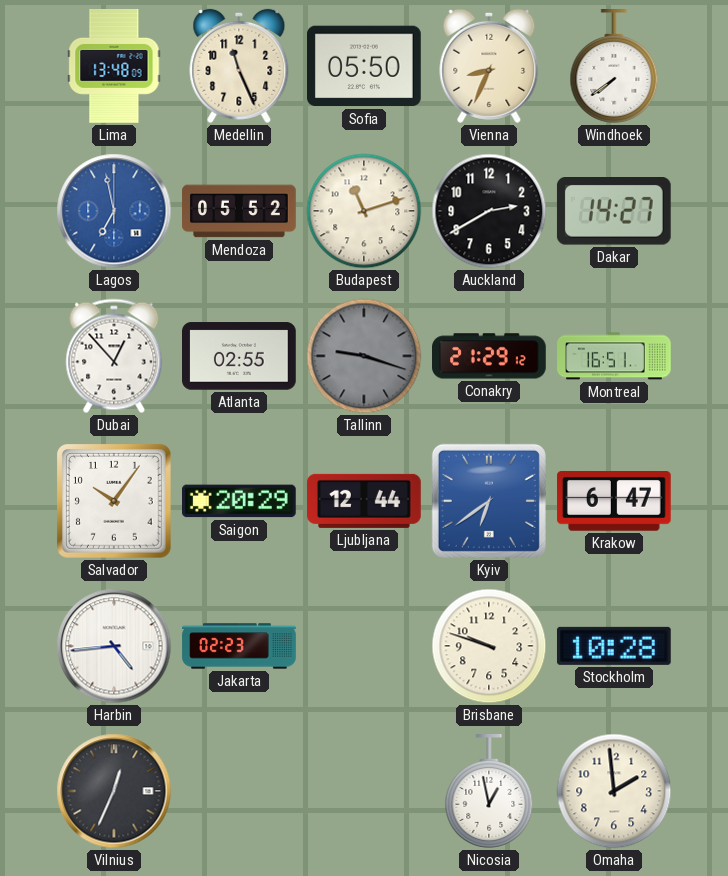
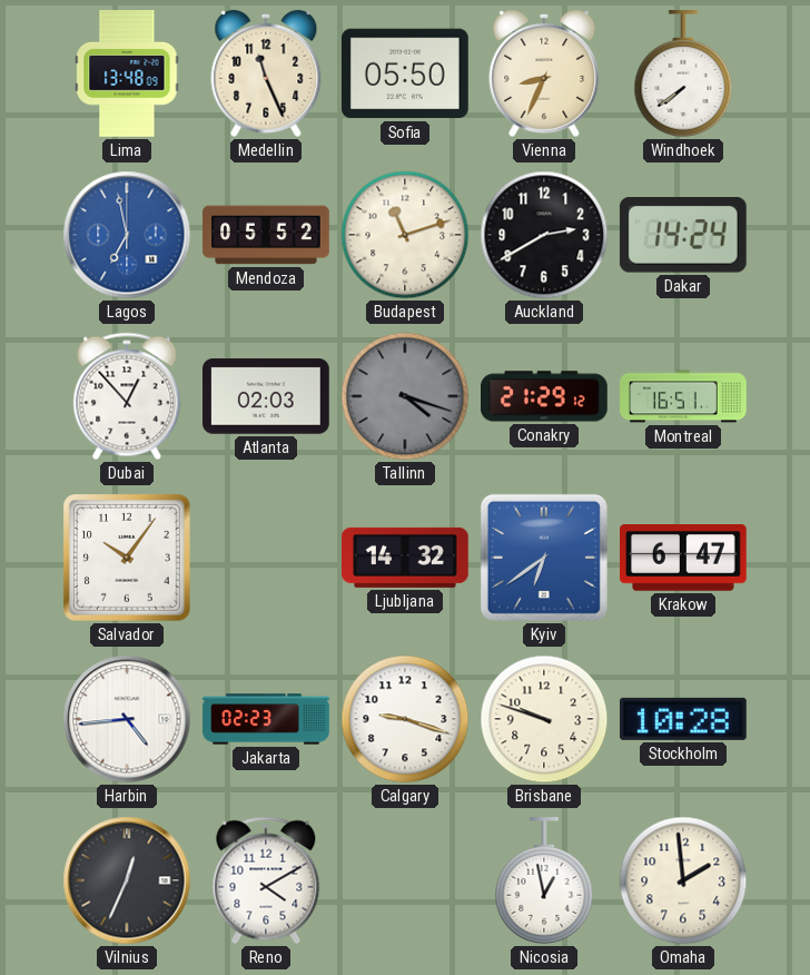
Dakar: 14:27 -> 14:24 (683, 236)
Atlanta: 02:55 -> 02:03 (267, 396)
Tallinn: 9:18 -> 4:18 (405, 396)
Saigon: 20:29 -> none (240, 501)
Ljubljana: 12:44 -> 14:32 (406, 558)
Calgary: none -> 9:18 (405, 719)
Reno: none -> 4:10 (266, 880)
